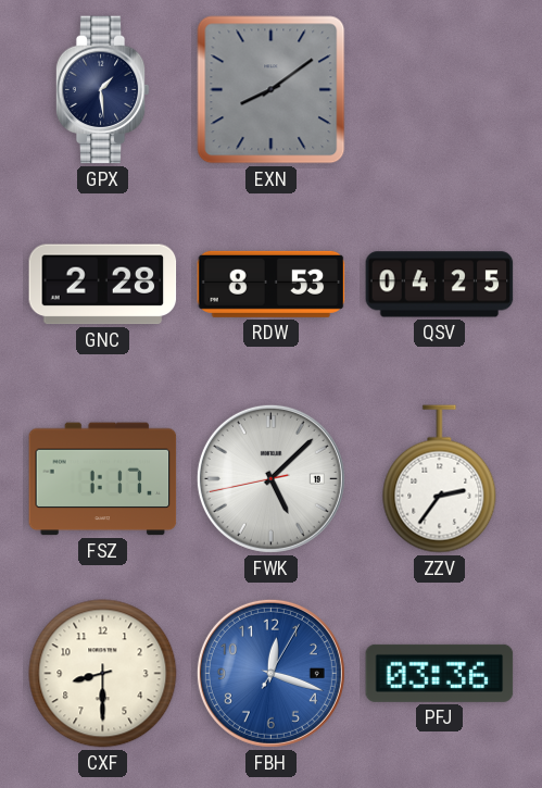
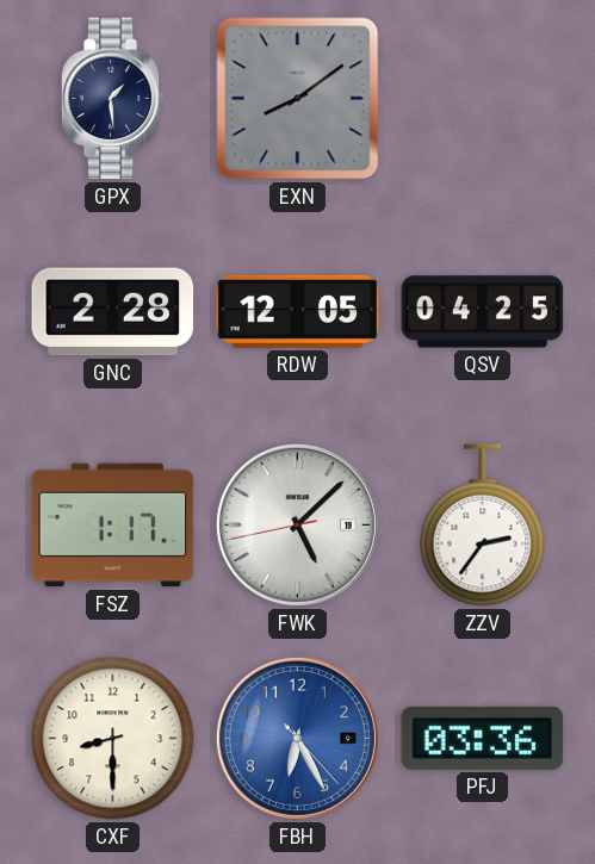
RDW: 8:53 -> 12:05 (298, 311)
FBH: 12:18 -> 6:25 (297, 738)
